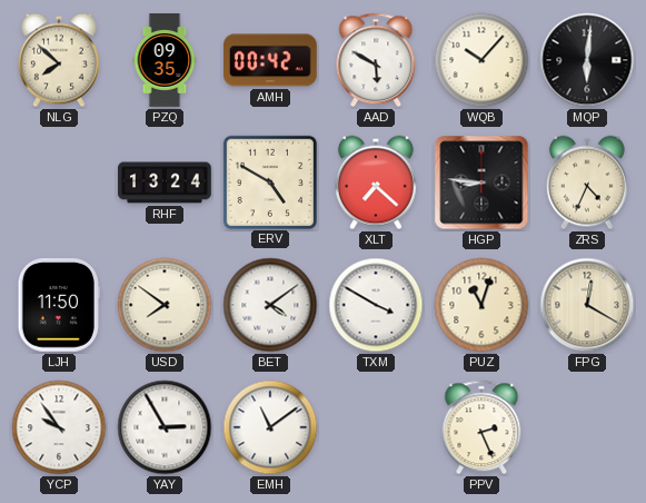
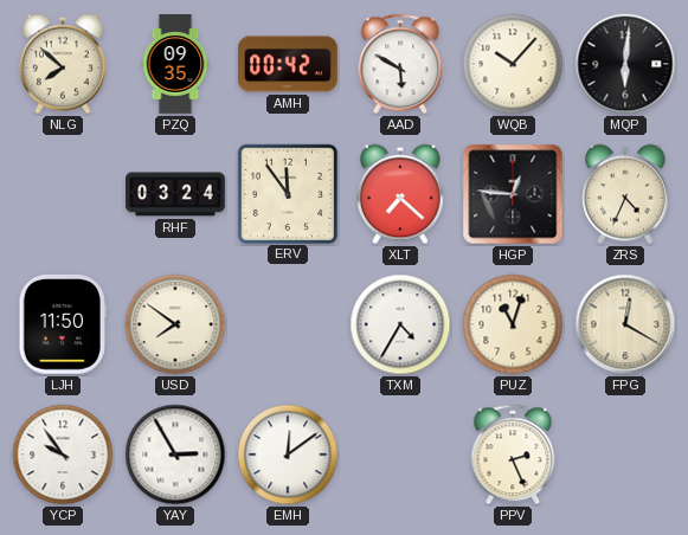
RHF: 13:24 -> 03:24 (175, 194)
ERV: 4:50 -> 11:54 (287, 193)
HGP: 8:46 -> 12:46 (513, 194)
BET: 4:09 -> none (270, 305)
TXM: 3:50 -> 4:35 (400, 324)
EMH: 11:09 -> 12:09 (288, 455)
